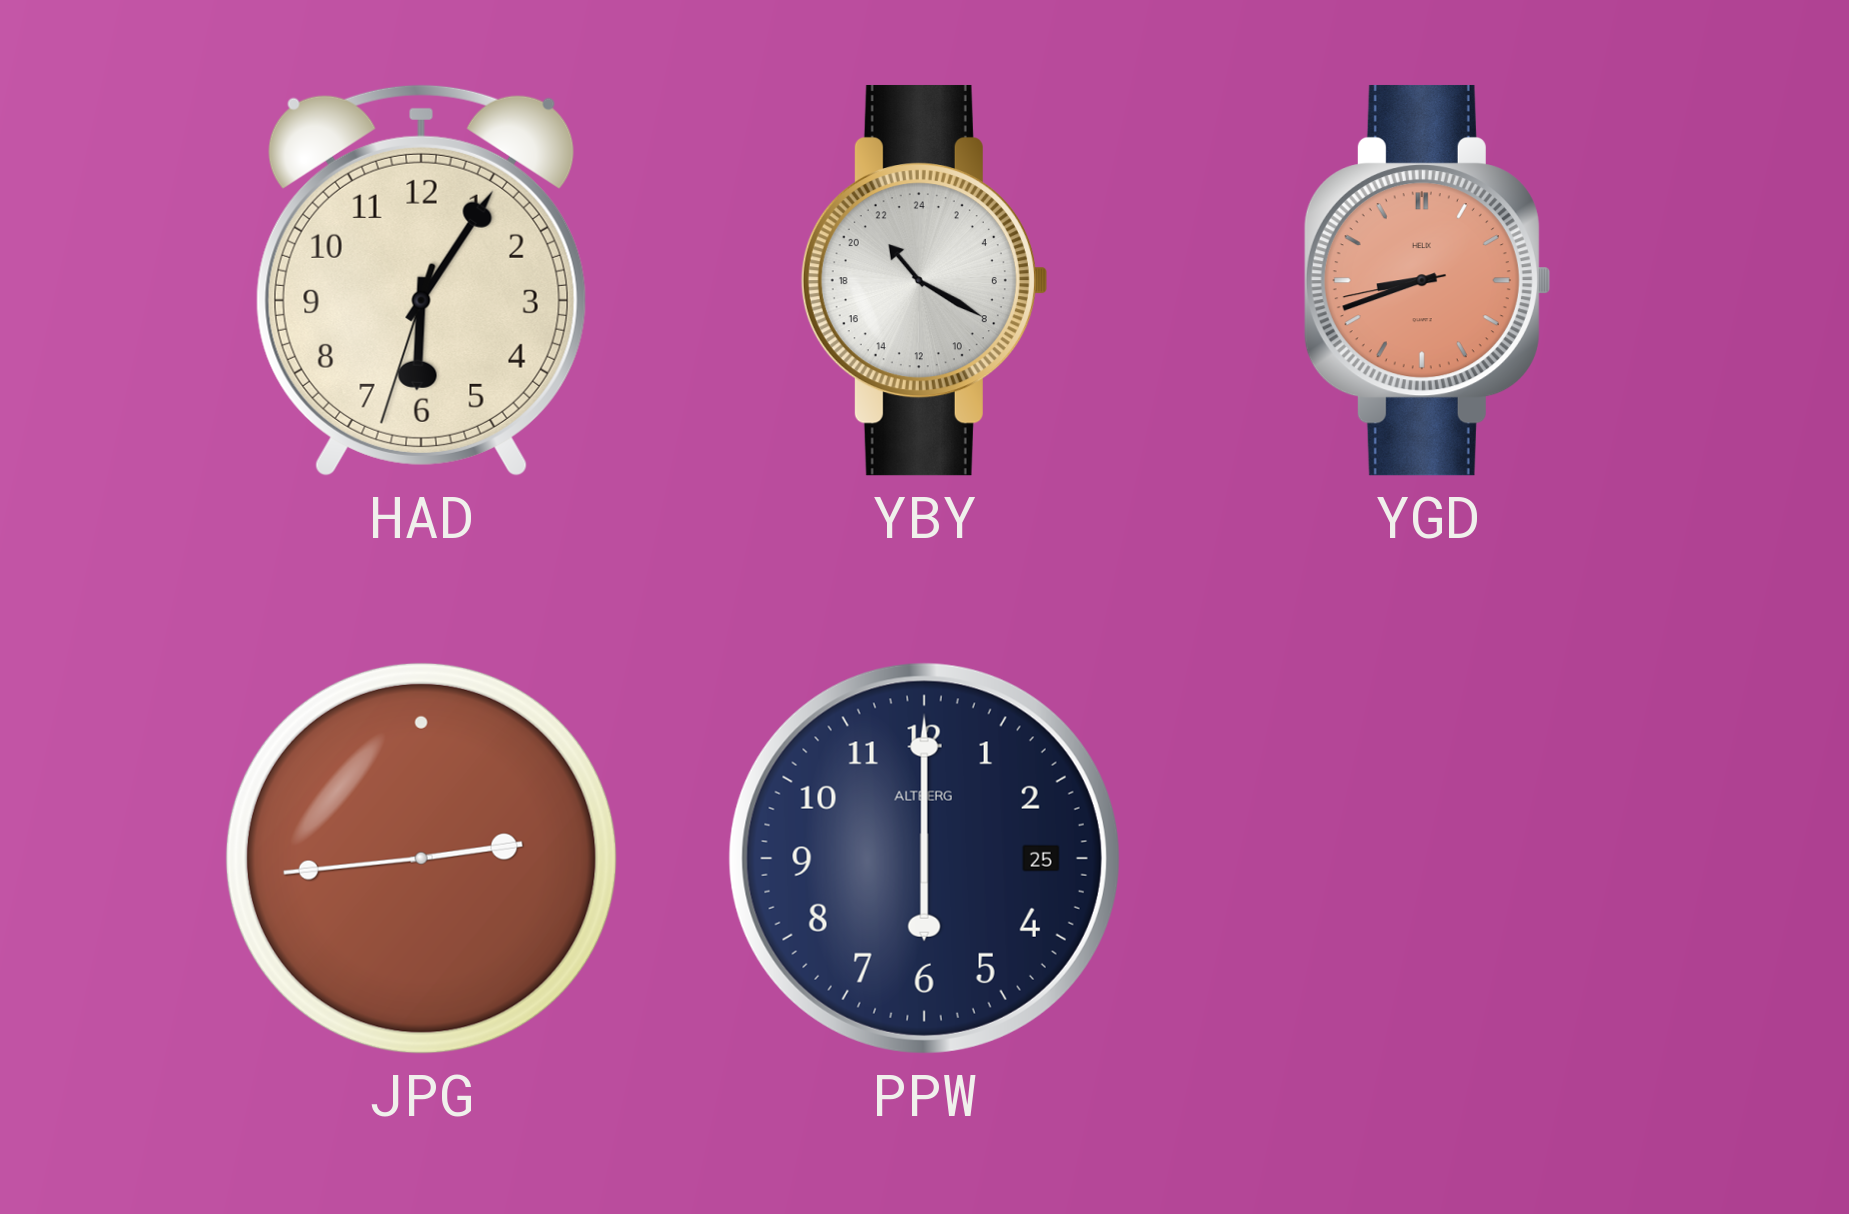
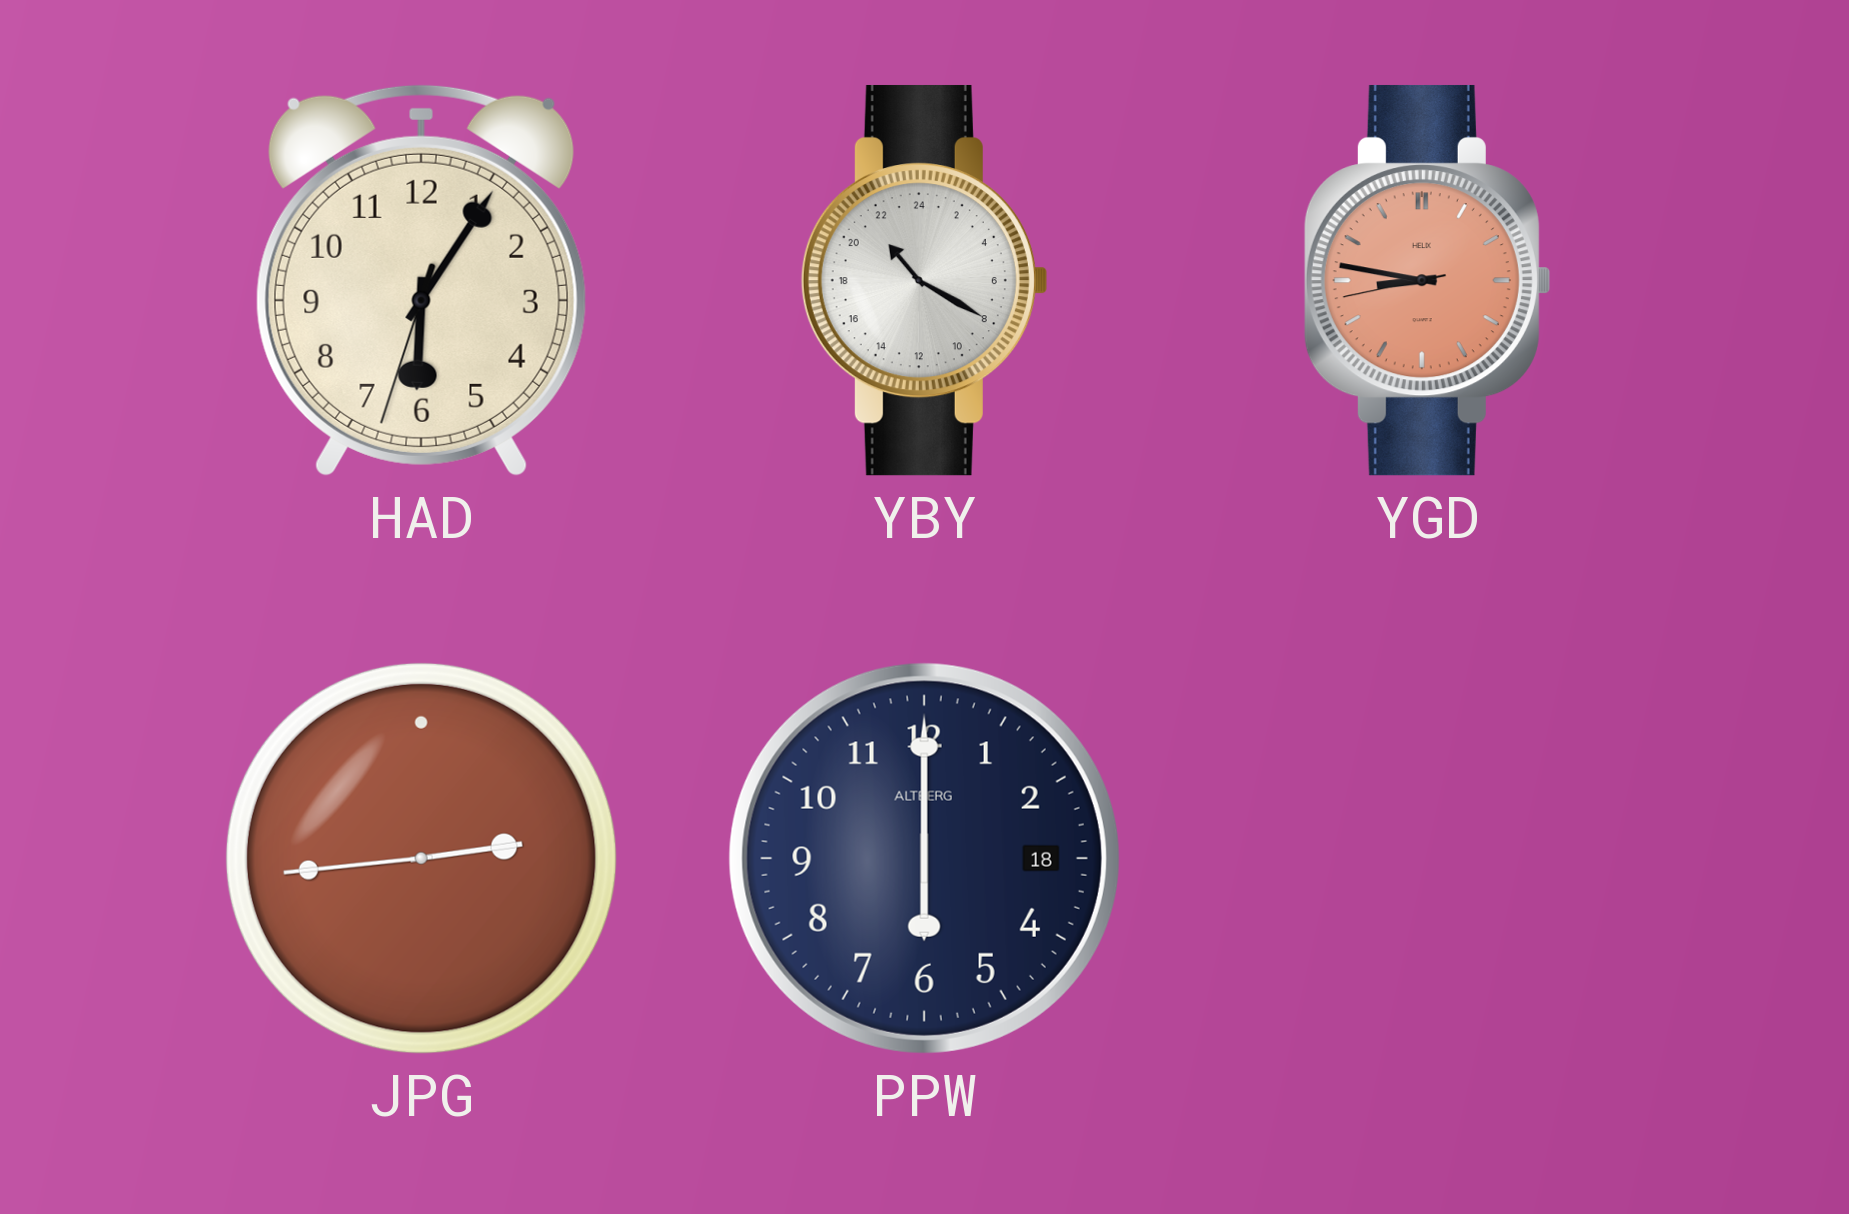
YGD: 8:41 -> 8:46 (1427, 280)
PPW date: 25 -> 18 (924, 858)
